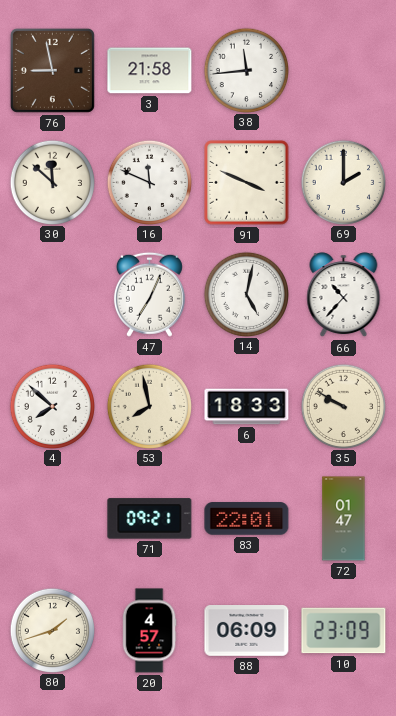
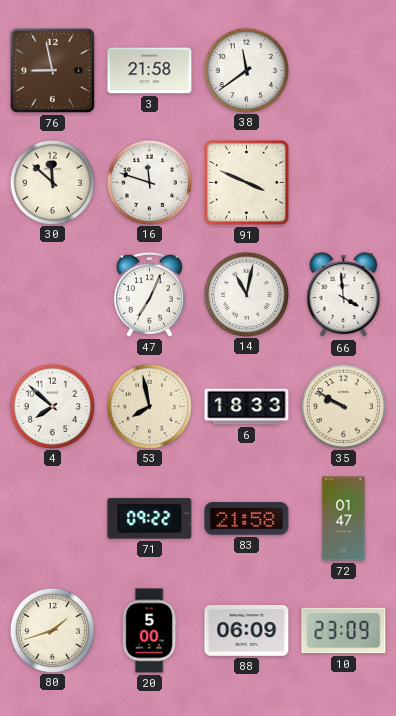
38: 11:44 -> 11:39 (246, 70)
16: 11:49 -> 11:48 (149, 182)
69: 2:00 -> none (343, 182)
14: 5:02 -> 11:02 (246, 294)
66: 10:37 -> 3:59 (344, 295)
71: 09:21 -> 09:22 (150, 519)
83: 22:01 -> 21:58 (247, 519)
20: 4:57 -> 5:00 (149, 631)
